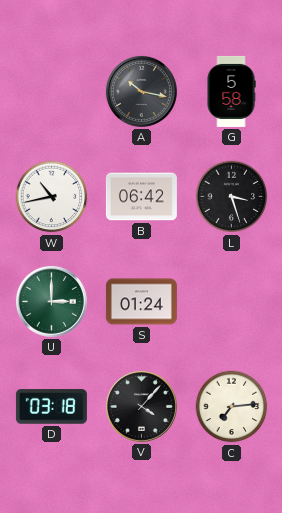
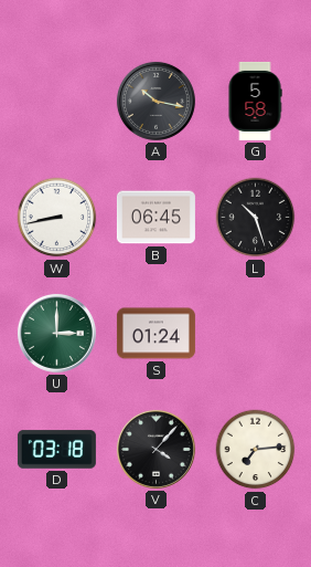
W: 10:43 -> 8:43 (57, 218)
B: 06:42 -> 06:45 (155, 218)
L: 3:27 -> 10:27 (256, 218)
